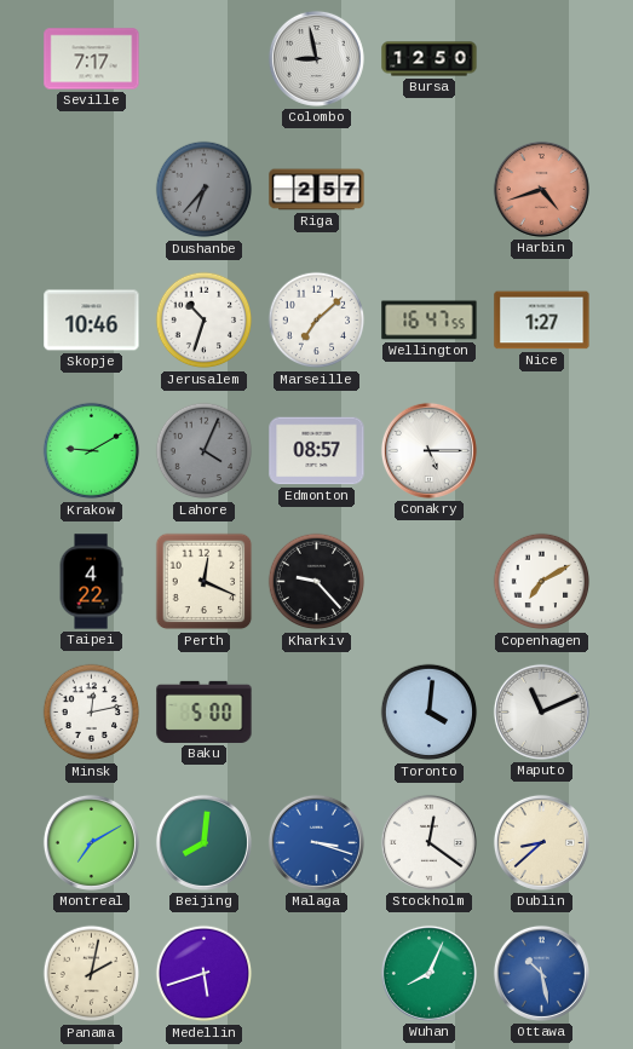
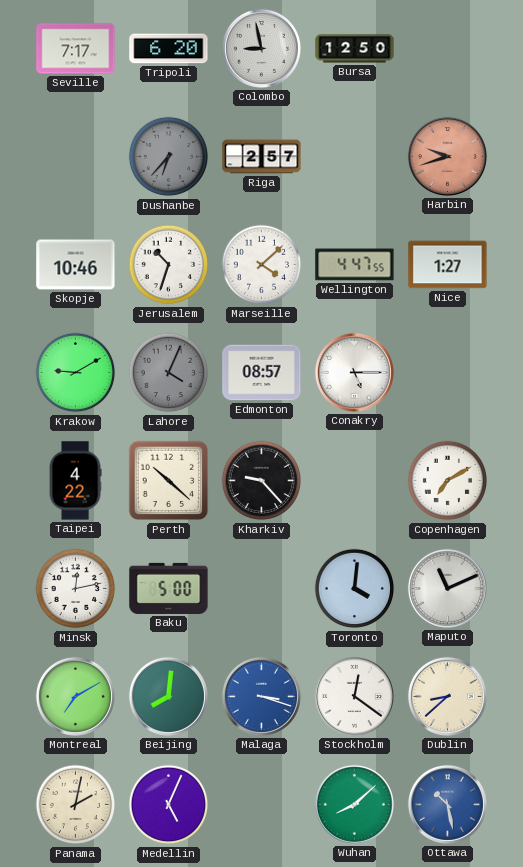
Tripoli: none -> 6:20 (169, 49)
Harbin: 4:42 -> 9:42 (447, 156)
Marseille: 7:08 -> 4:08 (262, 265)
Wellington: 16:47 -> 4:47 (355, 265)
Perth: 12:19 -> 10:22 (169, 481)
Medellin: 5:42 -> 5:04 (169, 805)
Wuhan: 8:04 -> 8:08 (354, 804)
